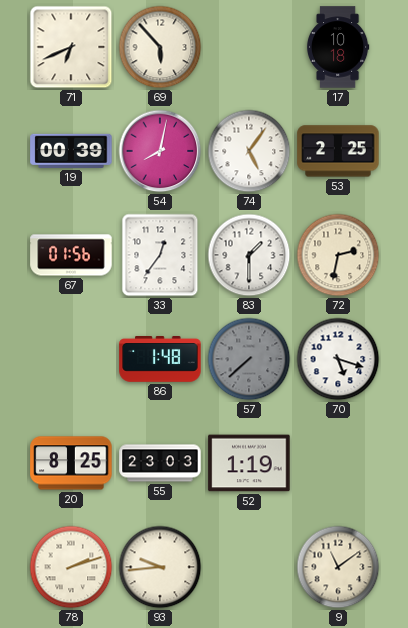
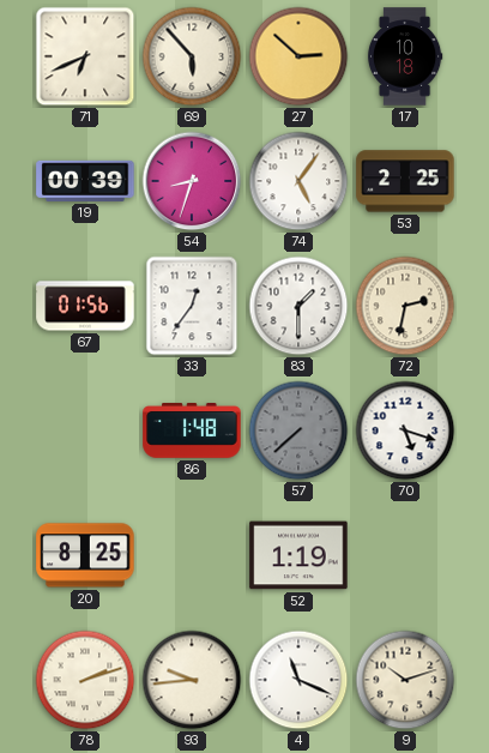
27: none -> 2:52 (298, 56)
54: 8:02 -> 8:33 (192, 181)
55: 23:03 -> none (160, 463)
4: none -> 11:19 (298, 680)
9: 11:09 -> 10:12 (405, 680)
